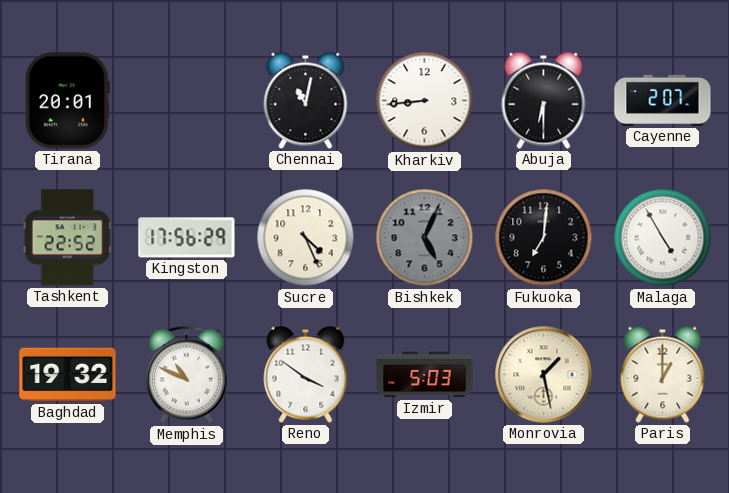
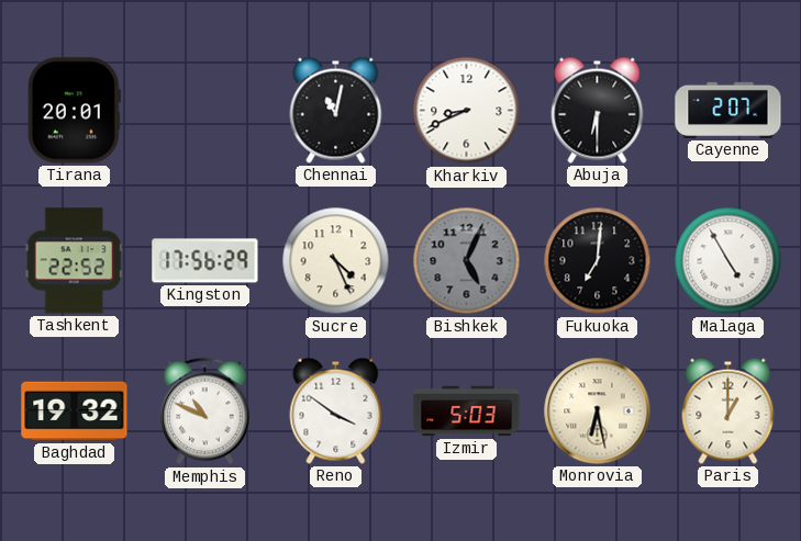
Kharkiv: 8:44 -> 8:41 (467, 111)
Monrovia: 1:28 -> 6:28 (598, 412)
